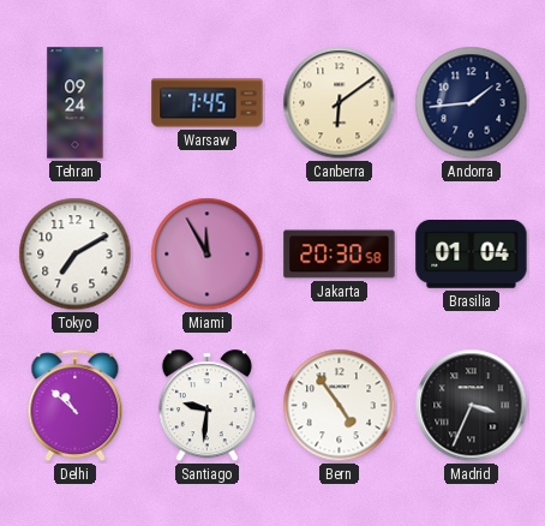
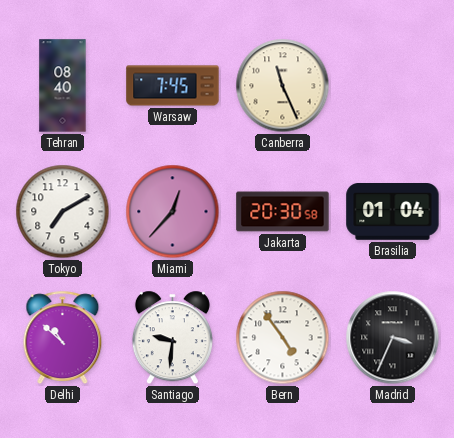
Tehran: 09:24 -> 08:40 (63, 86)
Canberra: 6:09 -> 11:26 (283, 86)
Andorra: 1:44 -> none (472, 103)
Miami: 11:55 -> 12:37 (173, 212)
